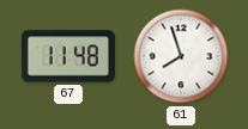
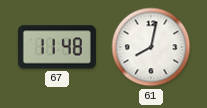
61: 7:57 -> 8:02 (151, 47)
